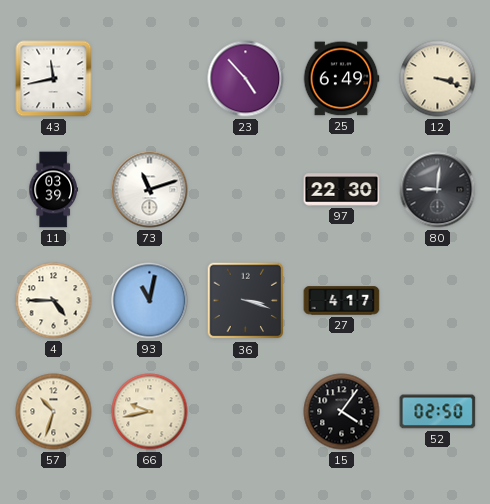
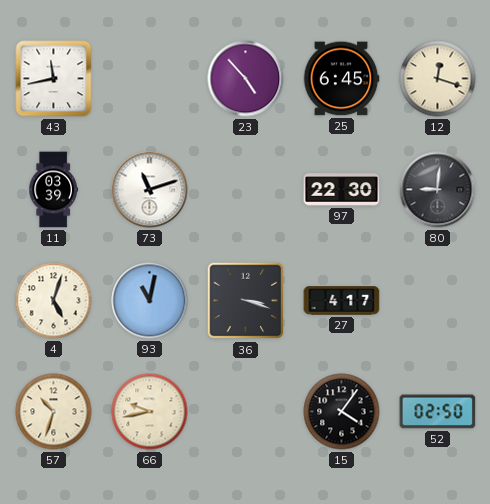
25: 6:49 -> 6:45 (341, 79)
12: 3:18 -> 12:18 (438, 79)
4: 4:45 -> 5:03 (54, 301)
